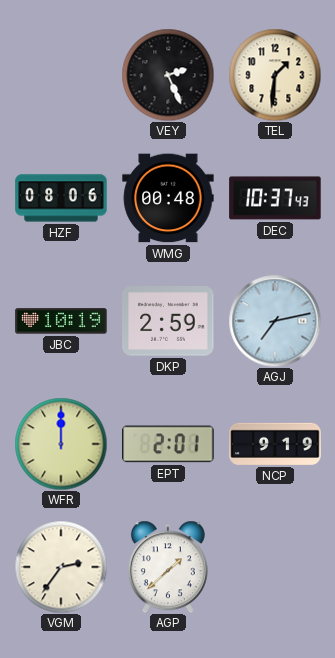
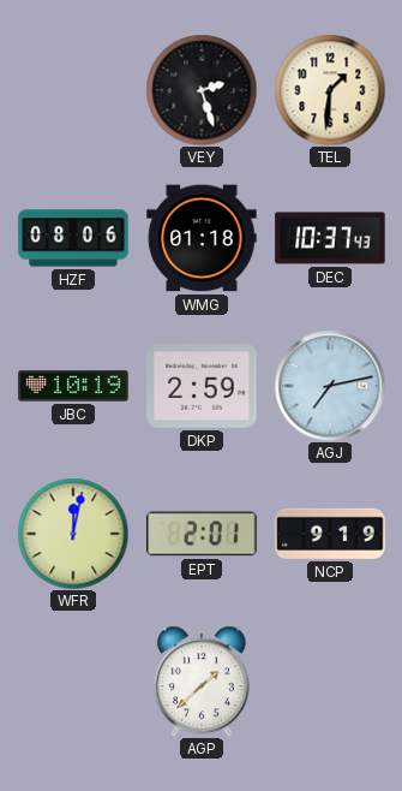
VEY: 2:26 -> 2:27 (202, 90)
WMG: 00:48 -> 01:18 (202, 238)
WFR: 12:00 -> 12:02 (73, 534)
VGM: 2:36 -> none (61, 567)
